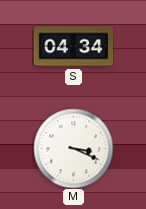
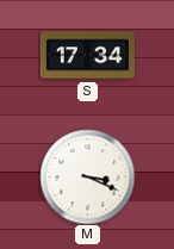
S: 04:34 -> 17:34 (87, 56)
